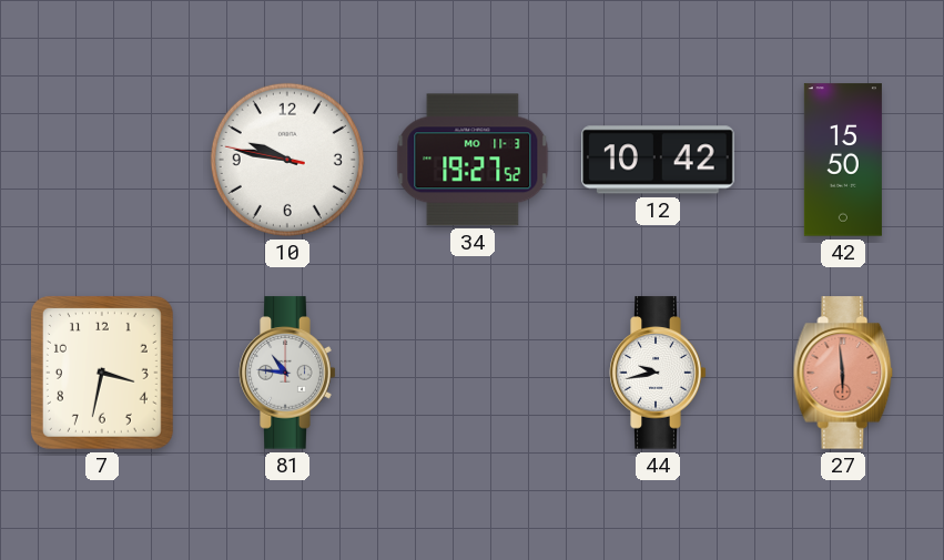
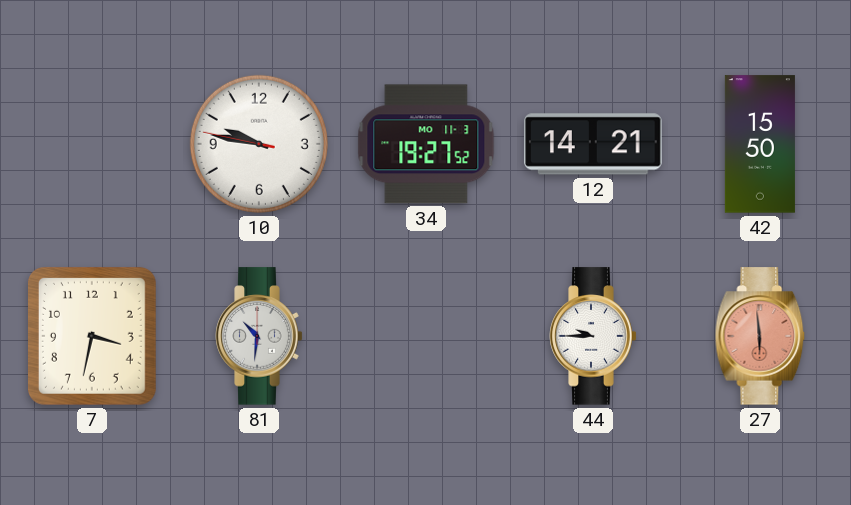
12: 10:42 -> 14:21 (593, 144)
81: 10:46 -> 10:31 (259, 336)
44: 9:43 -> 9:45 (593, 336)
